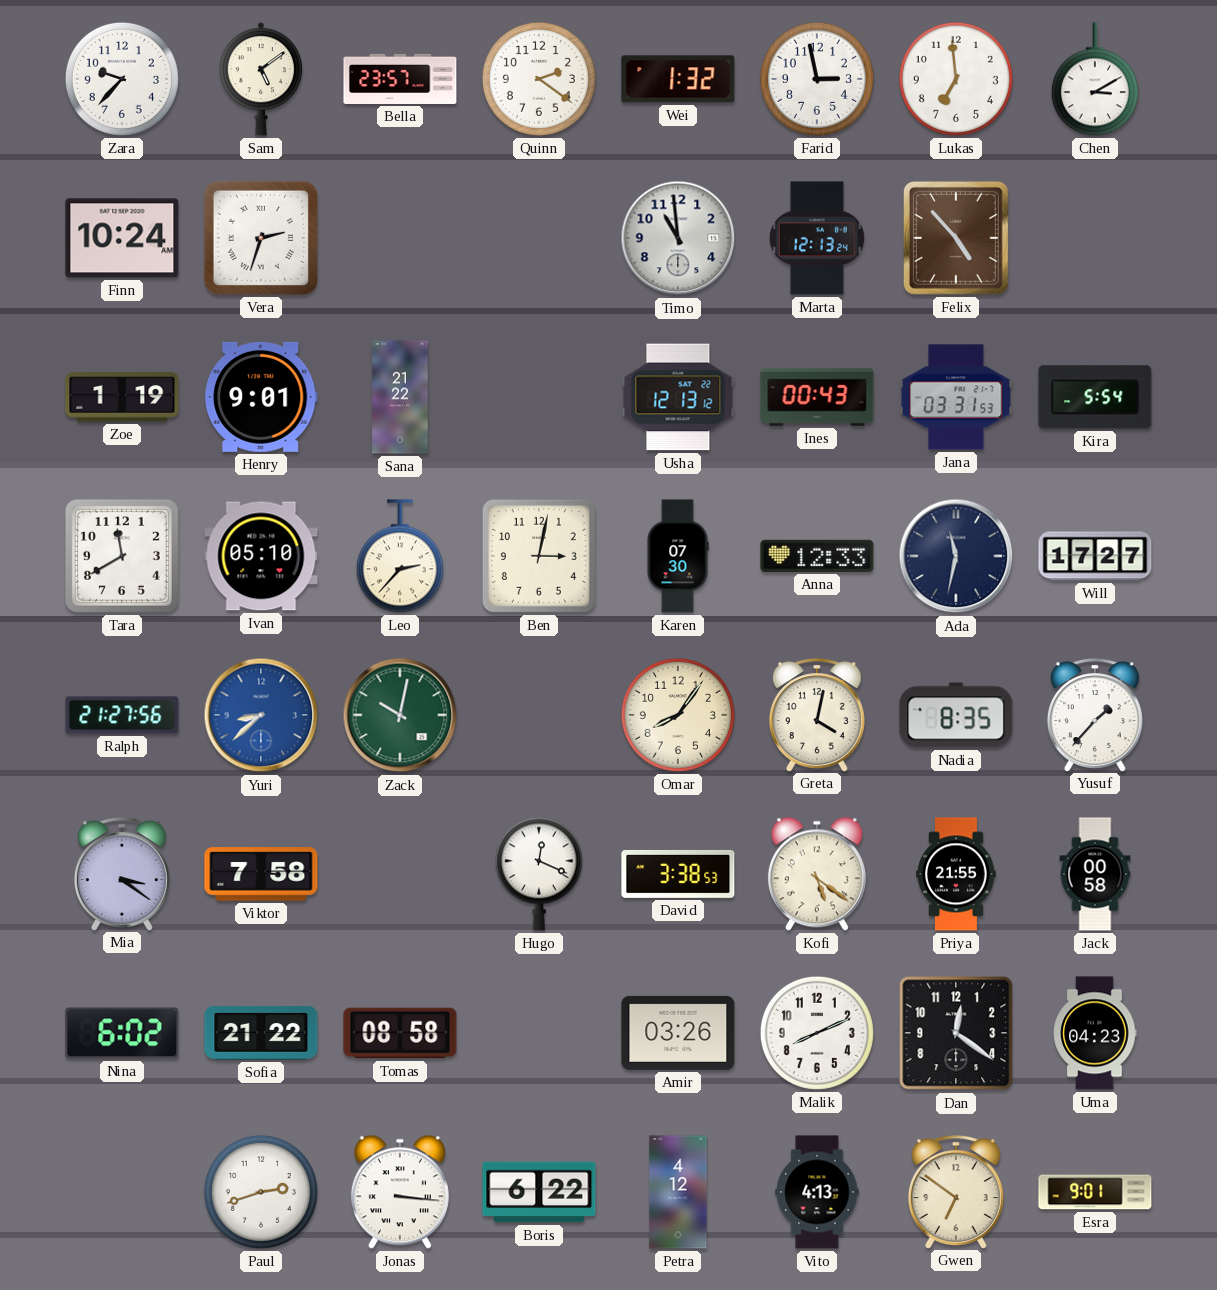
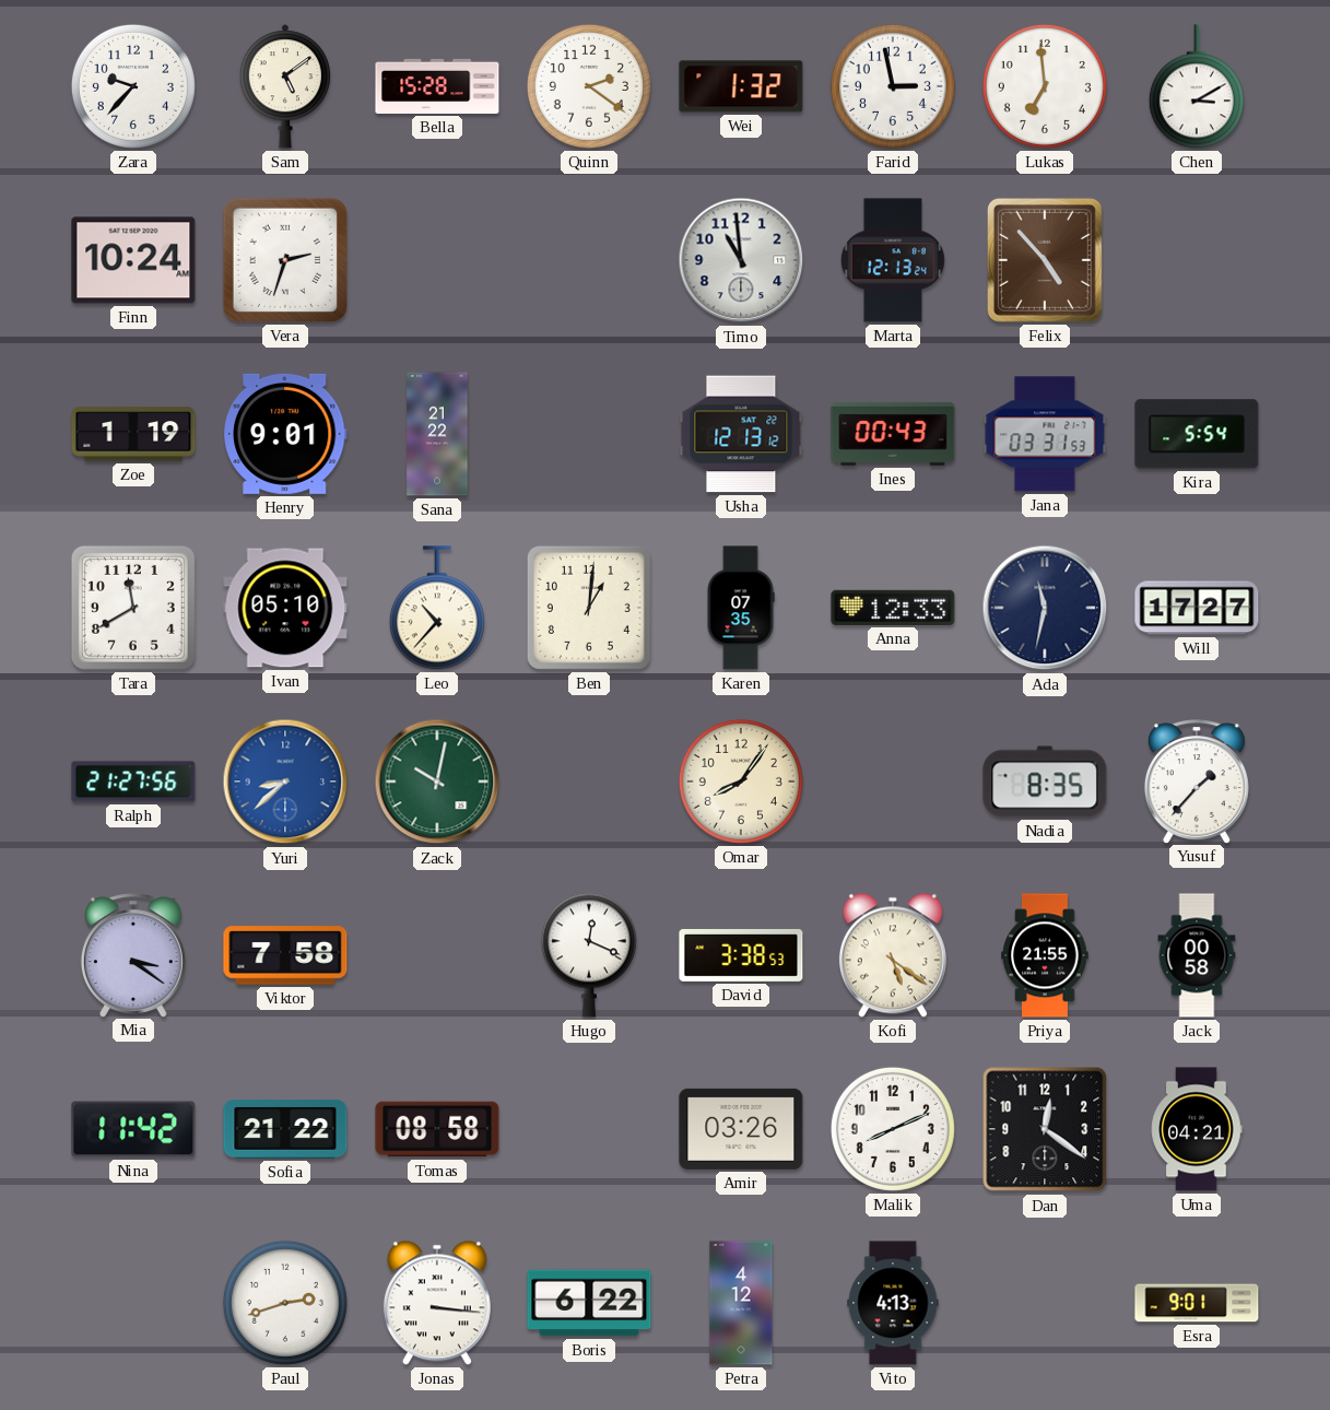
Bella: 23:57 -> 15:28 (437, 86)
Leo: 2:37 -> 10:37 (437, 608)
Ben: 3:02 -> 1:01 (589, 608)
Karen: 07:30 -> 07:35 (741, 608)
Greta: 4:02 -> none (817, 715)
Nina: 6:02 -> 11:42 (133, 1129)
Uma: 04:23 -> 04:21 (1197, 1129)
Gwen: 6:51 -> none (956, 1192)
